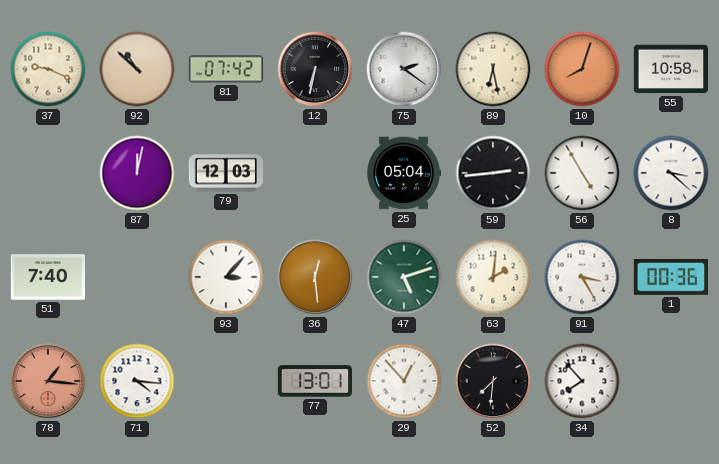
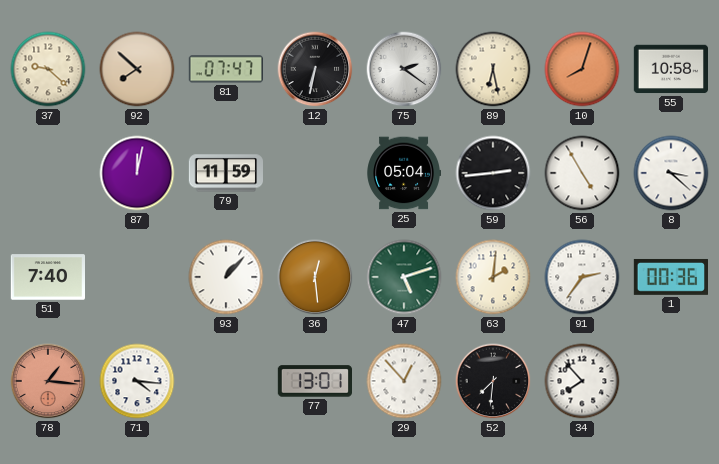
37: 9:19 -> 9:22 (48, 69)
92: 10:52 -> 7:52 (137, 69)
81: 07:42 -> 07:47 (225, 69)
79: 12:03 -> 11:59 (226, 173)
93: 3:07 -> 1:07 (226, 277)
91: 3:25 -> 2:36 (582, 277)
